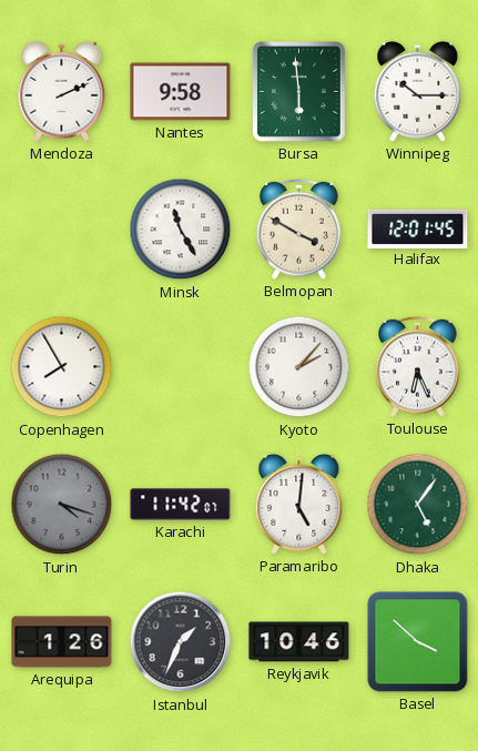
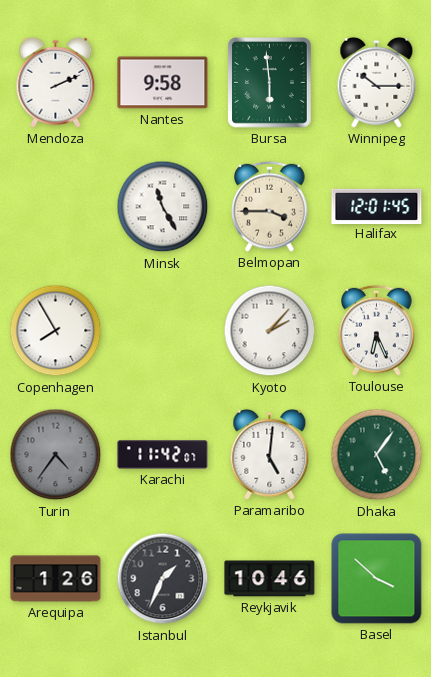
Belmopan: 3:50 -> 3:45 (270, 206)
Turin: 4:18 -> 4:36 (56, 455)
